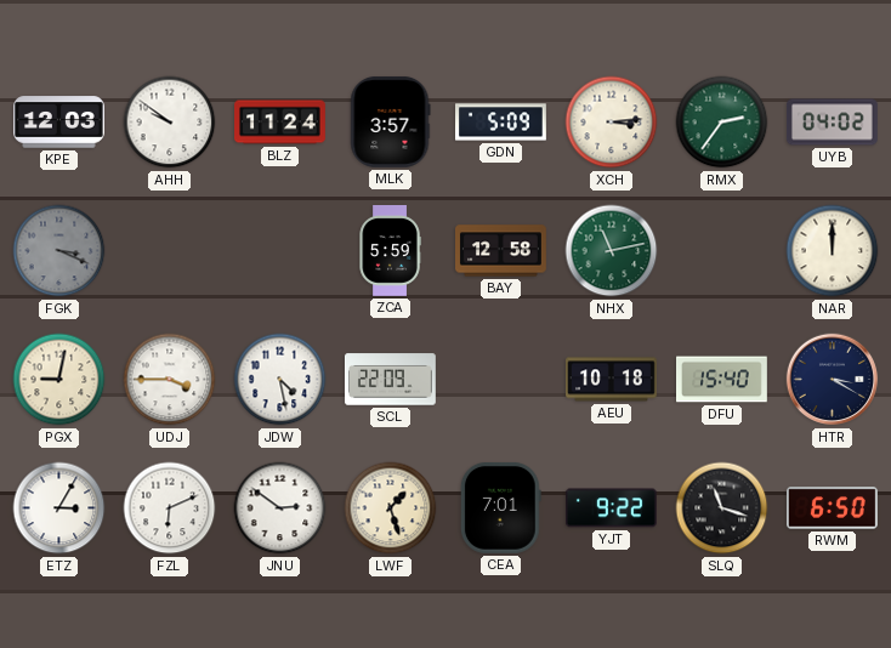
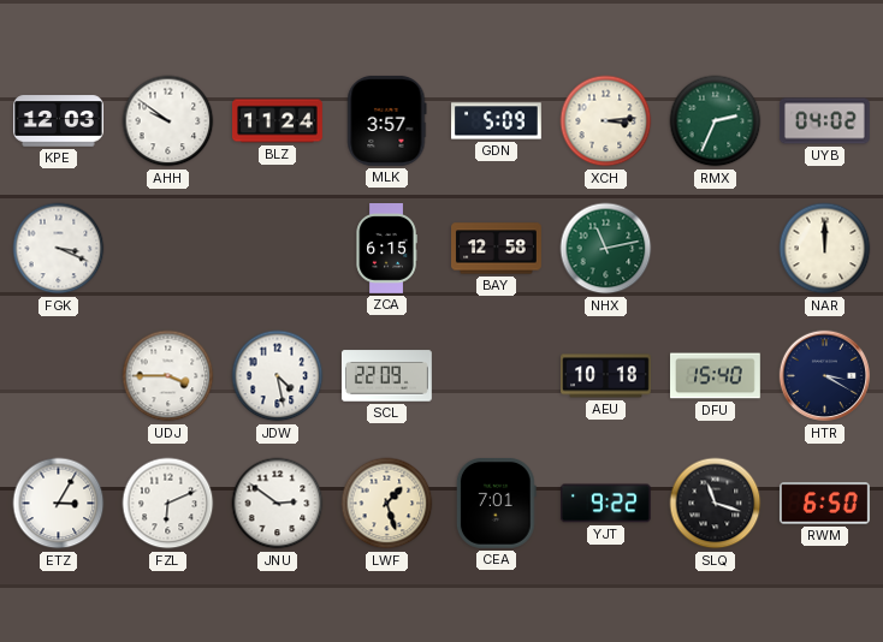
RMX: 2:36 -> 2:34 (716, 121)
FGK dial: grey -> white (59, 249)
ZCA: 5:59 -> 6:15 (386, 249)
PGX: 9:02 -> none (59, 380)
